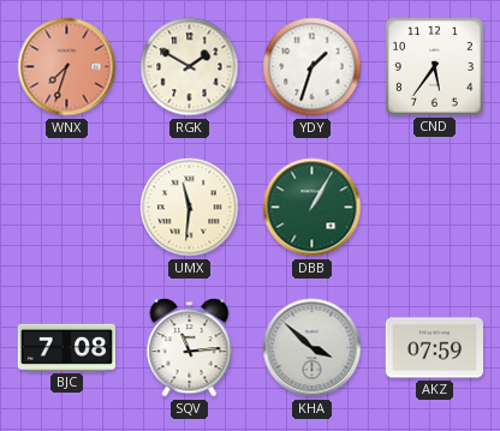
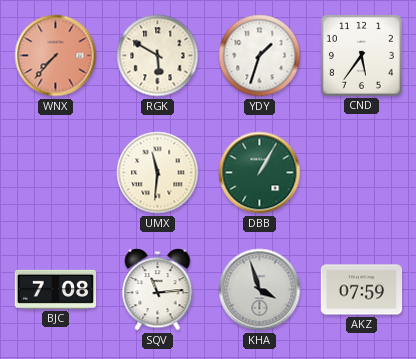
WNX: 7:33 -> 7:37 (56, 56)
RGK: 1:50 -> 5:50 (158, 56)
KHA: 3:52 -> 3:57 (260, 290)
